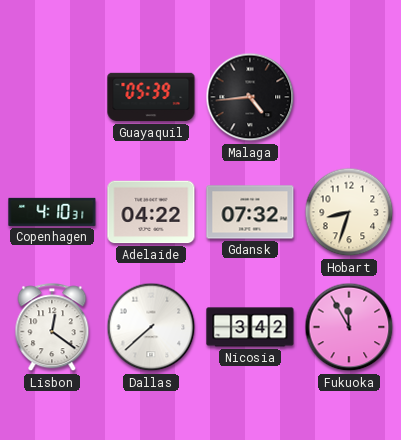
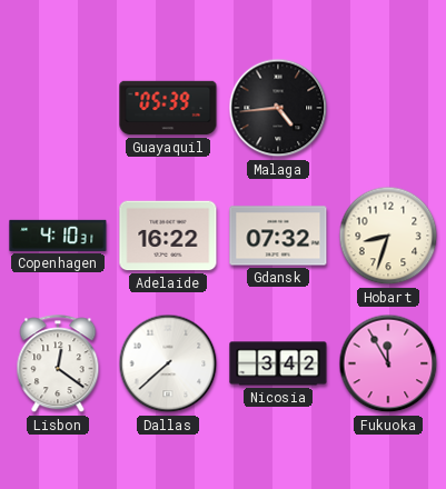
Adelaide: 04:22 -> 16:22 (168, 236)
